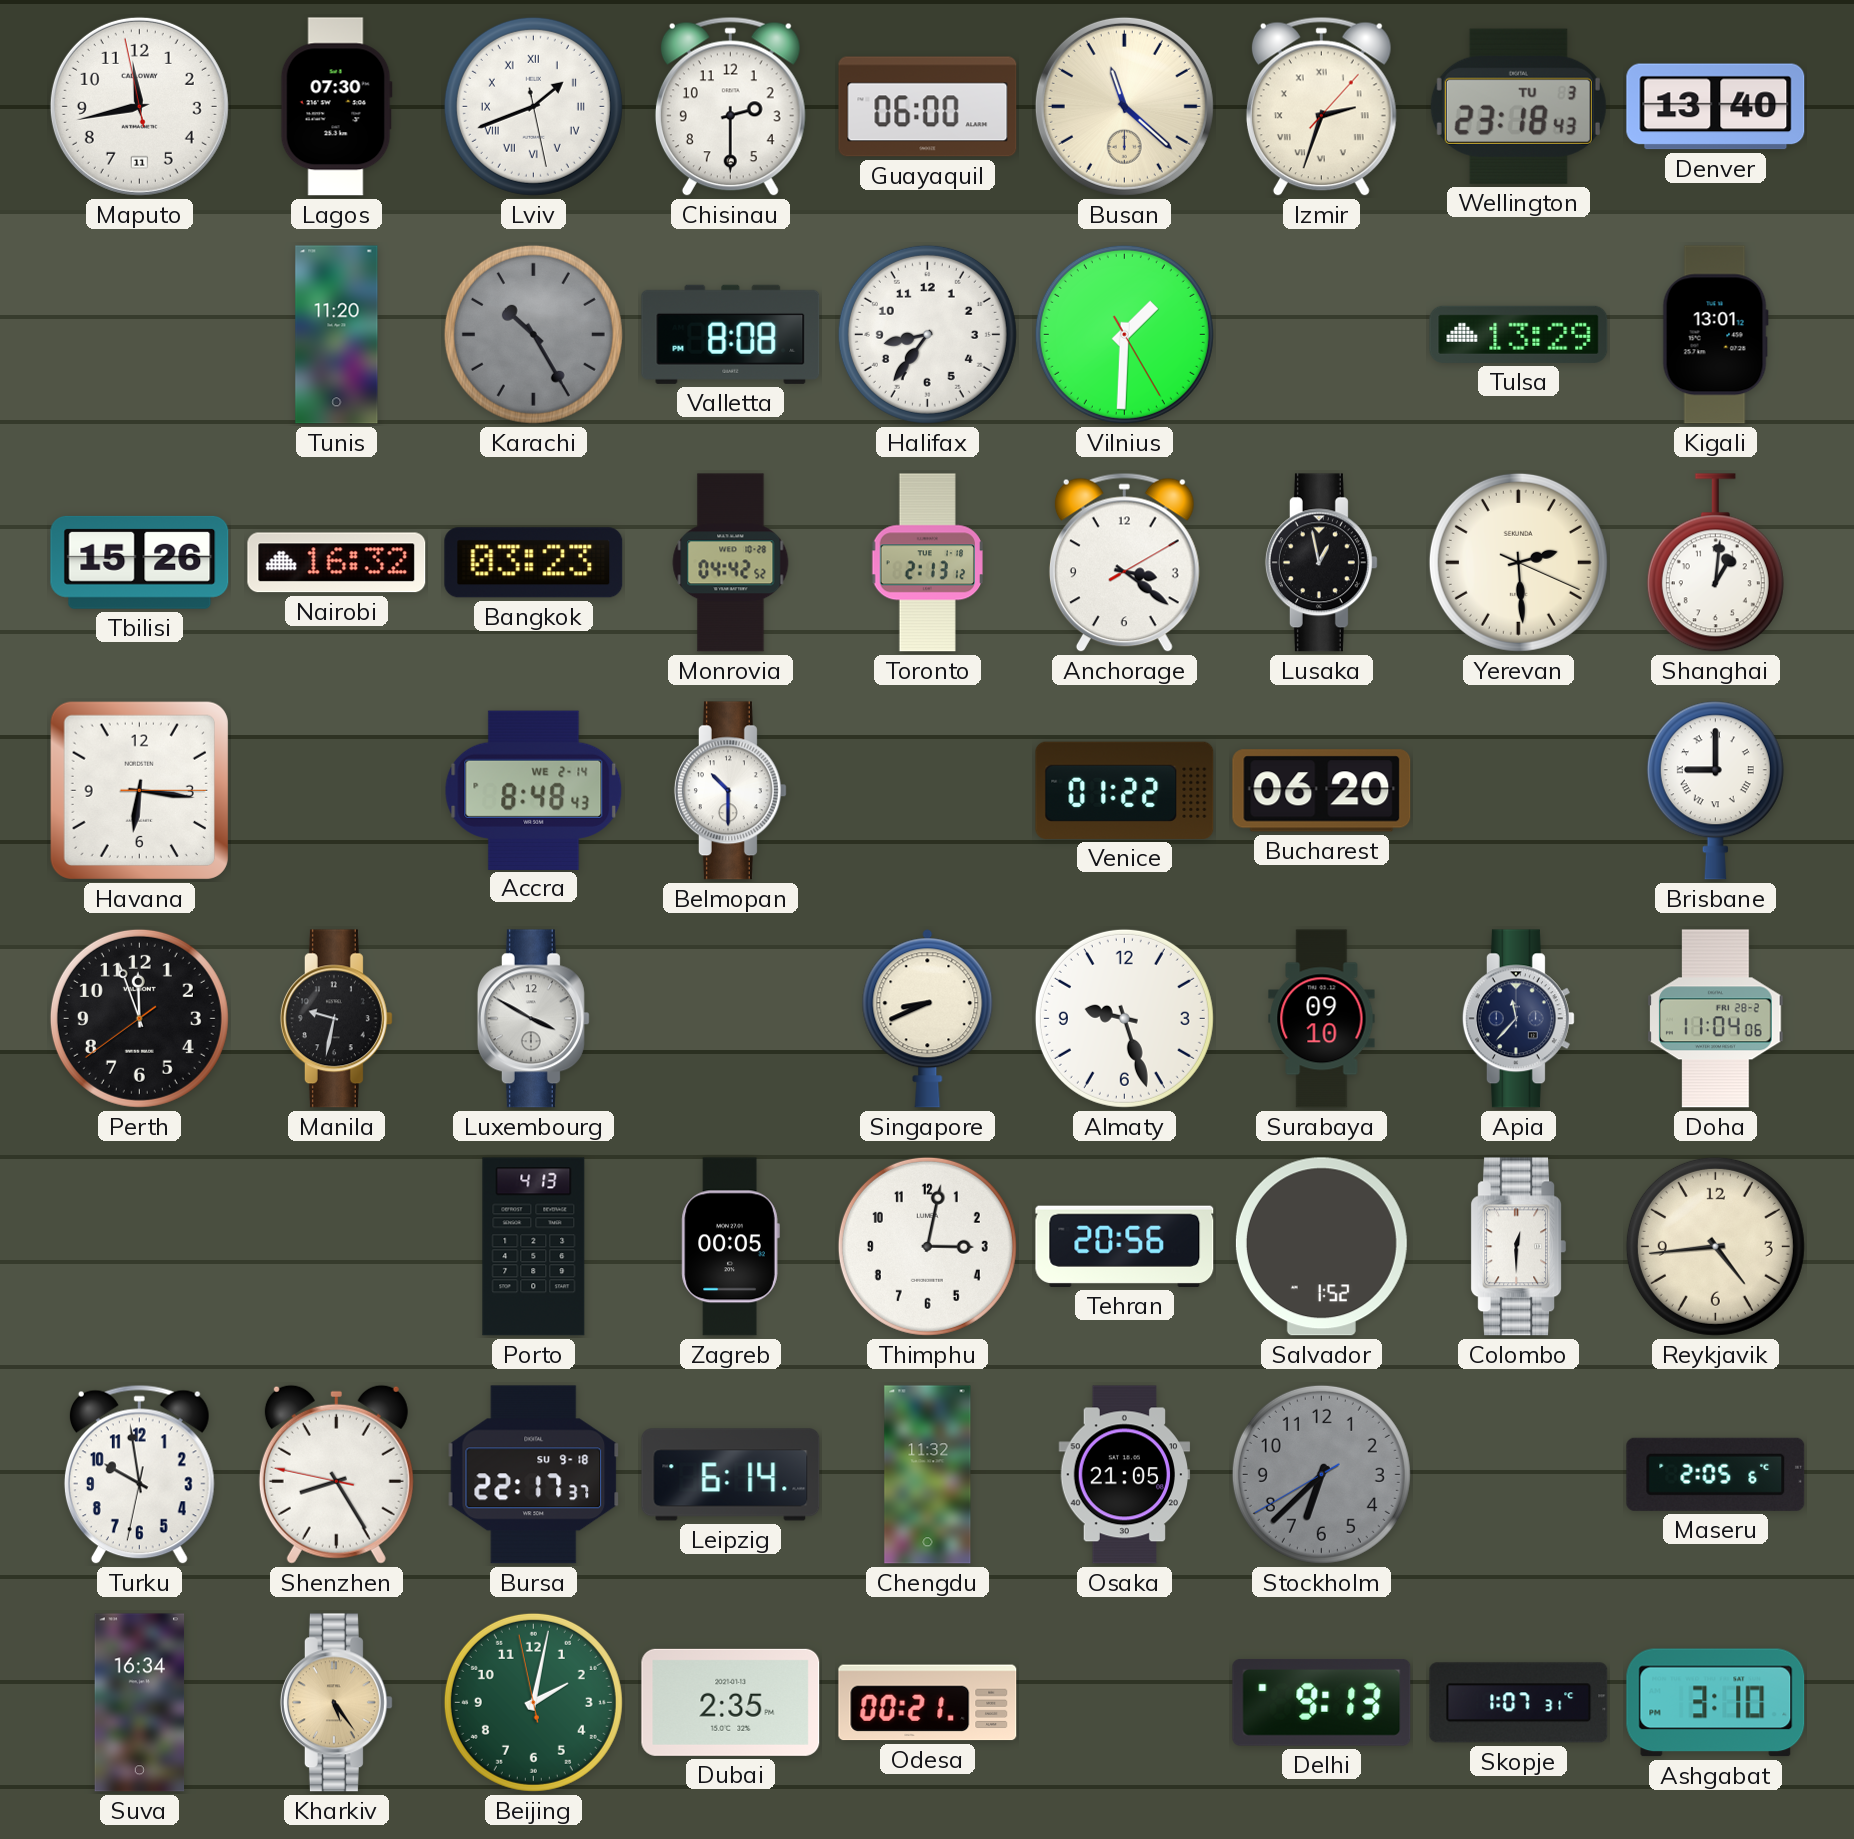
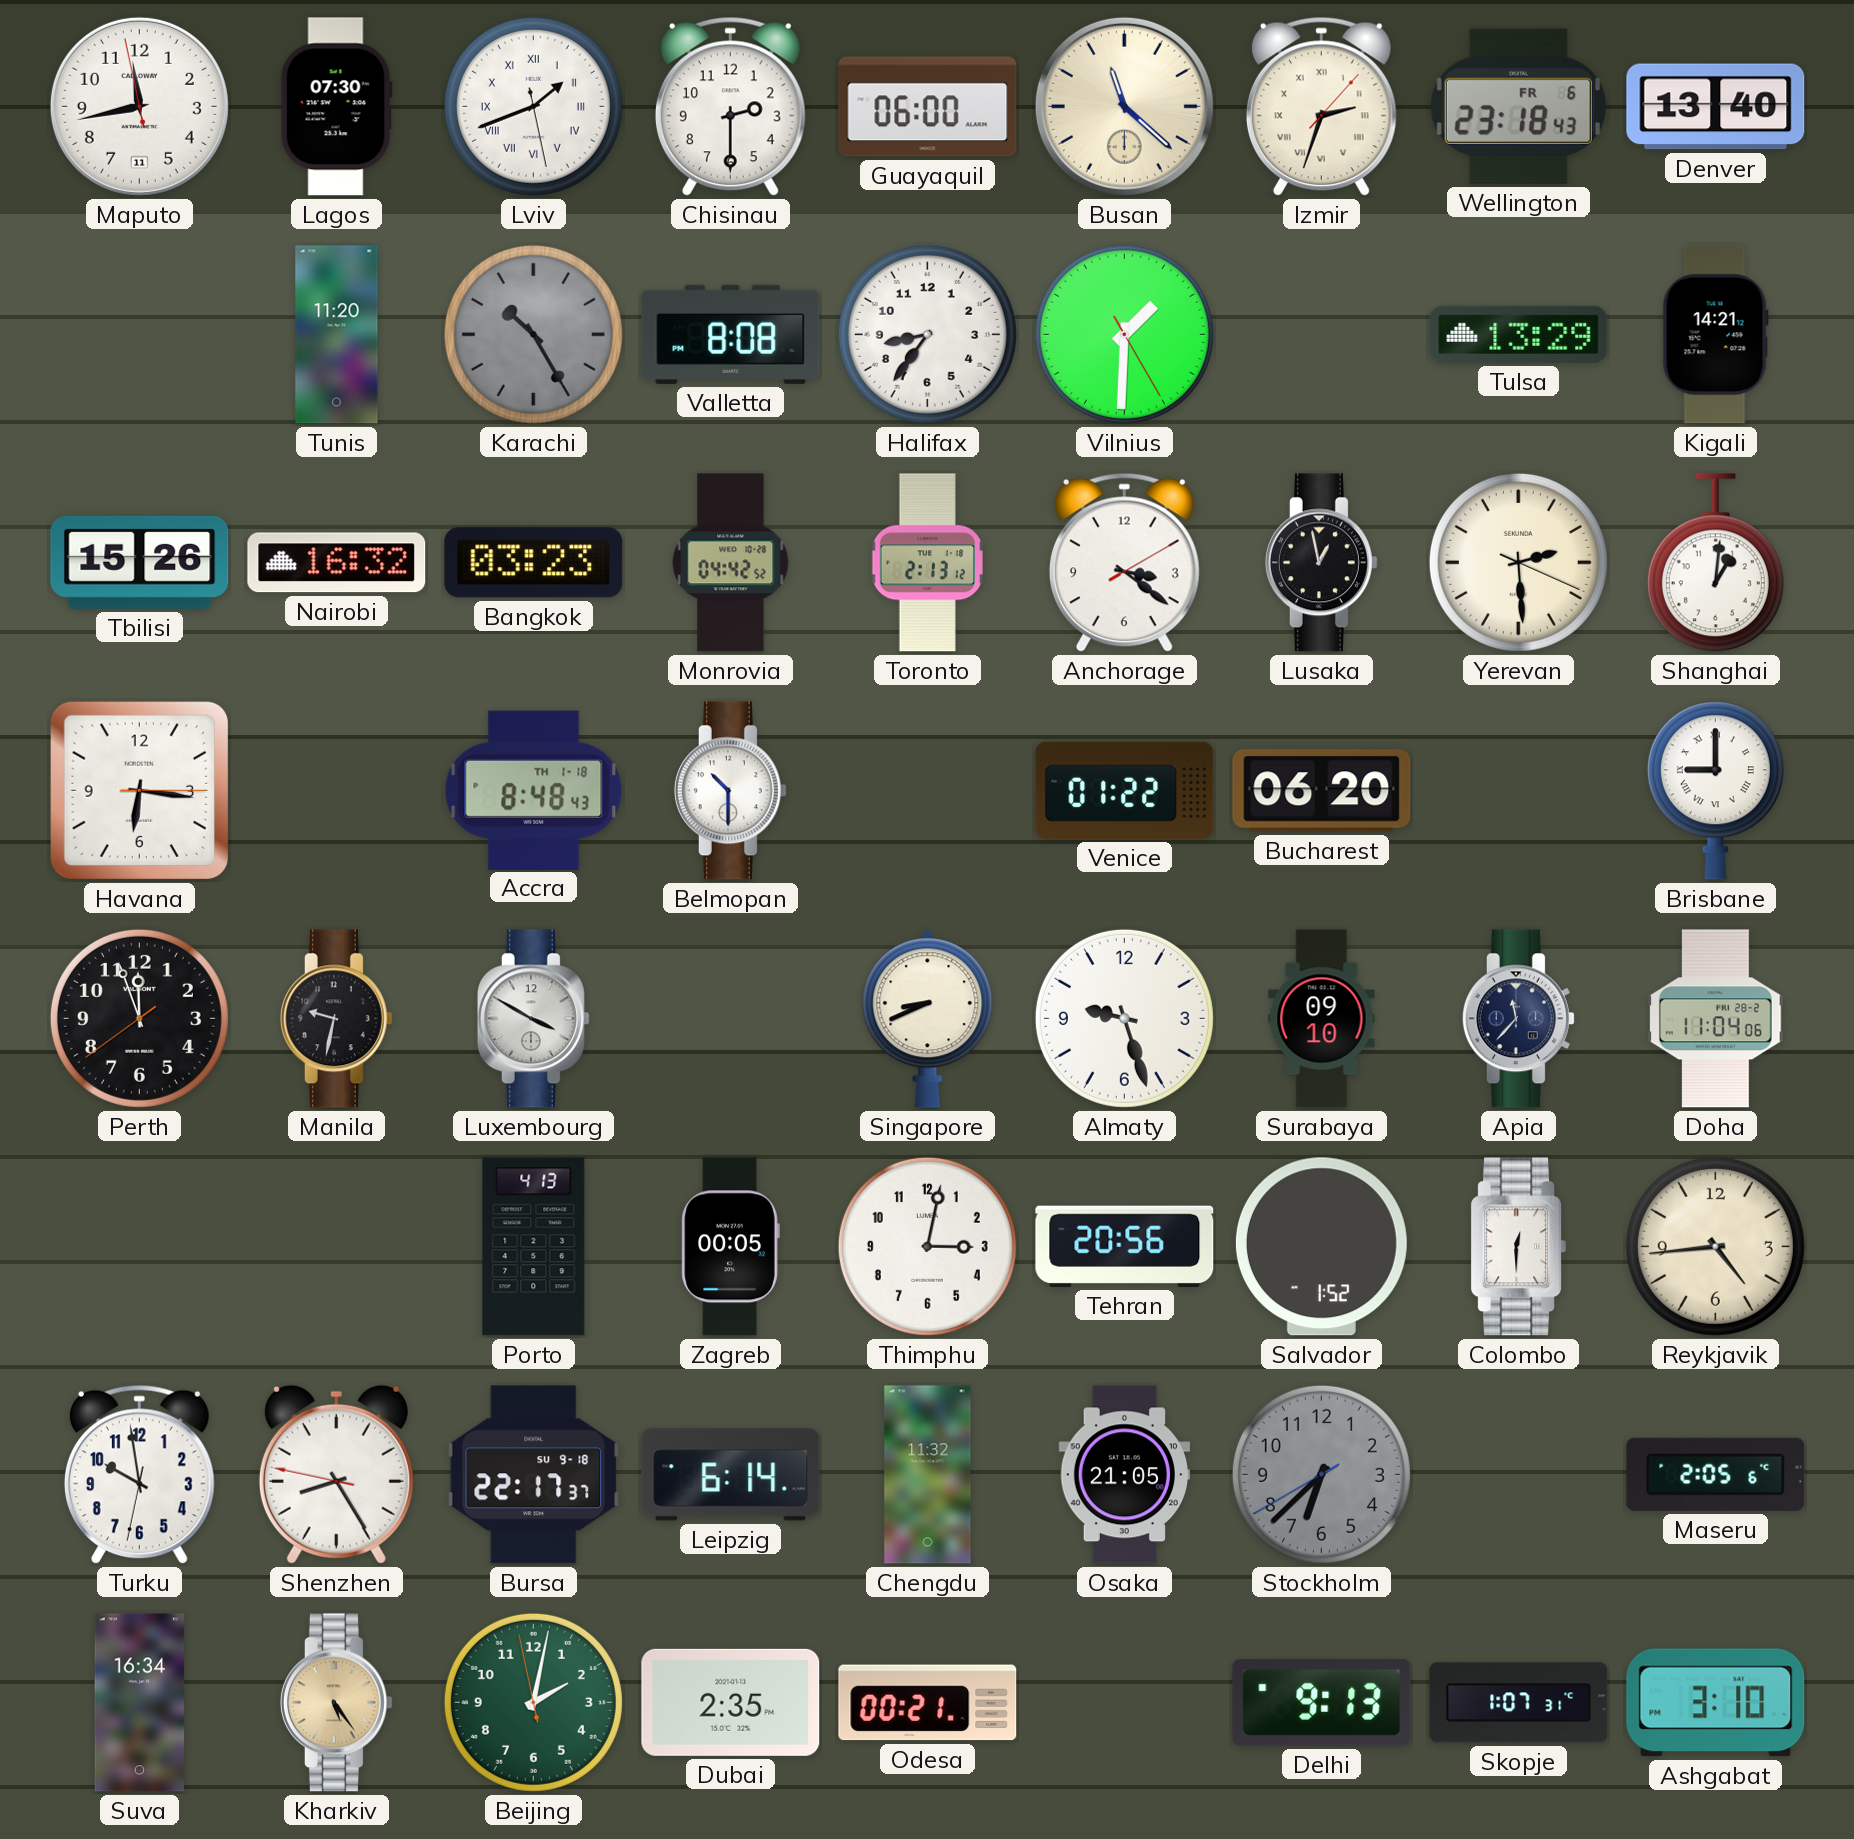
Wellington date: TU 3 -> FR 6 (1518, 106)
Kigali: 13:01 -> 14:21 (1715, 335)
Accra date: WE 2-14 -> TH 1-18 (534, 790)
